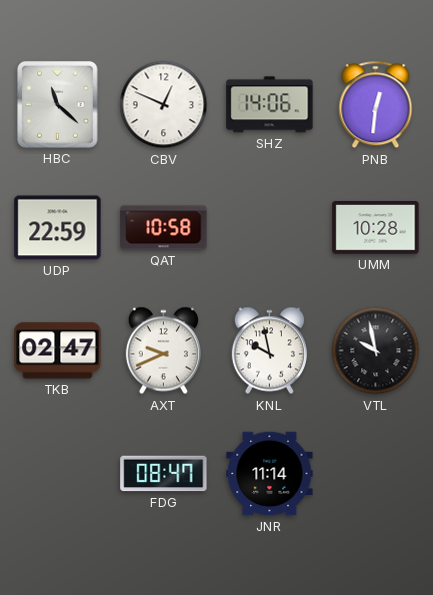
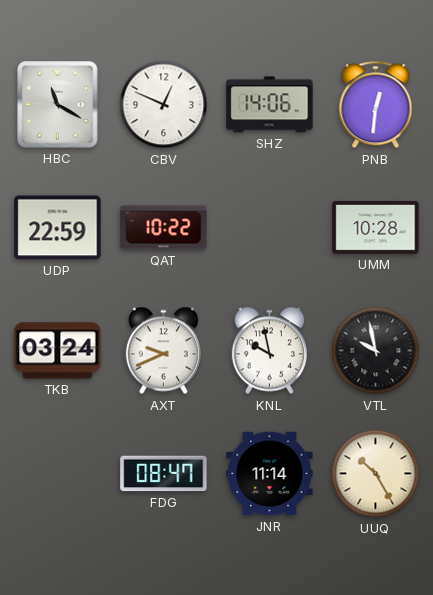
HBC: 11:22 -> 11:20 (58, 105)
QAT: 10:58 -> 10:22 (164, 228)
TKB: 02:47 -> 03:24 (58, 351)
UUQ: none -> 10:25 (376, 474)
